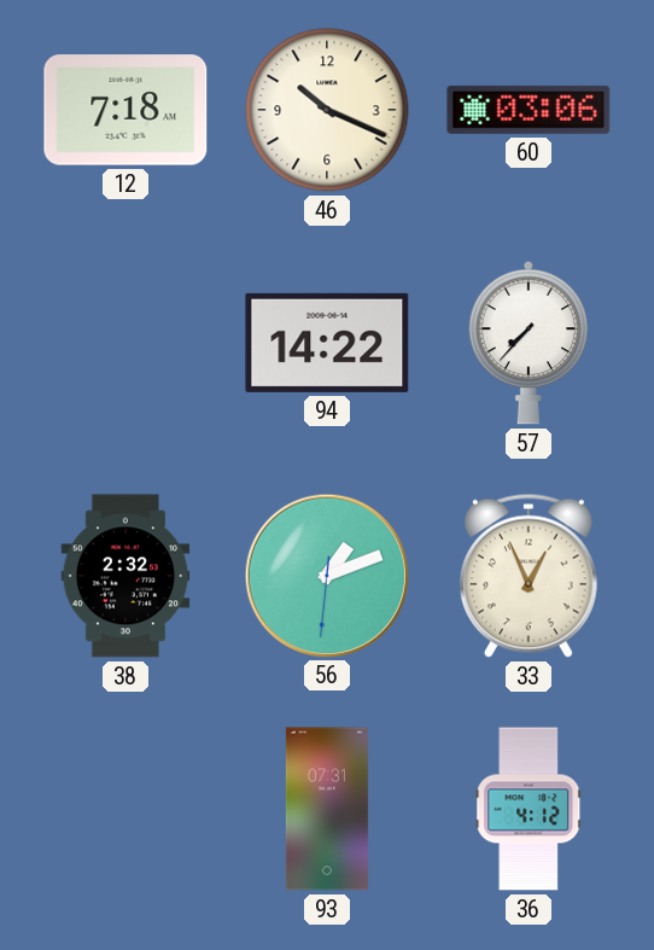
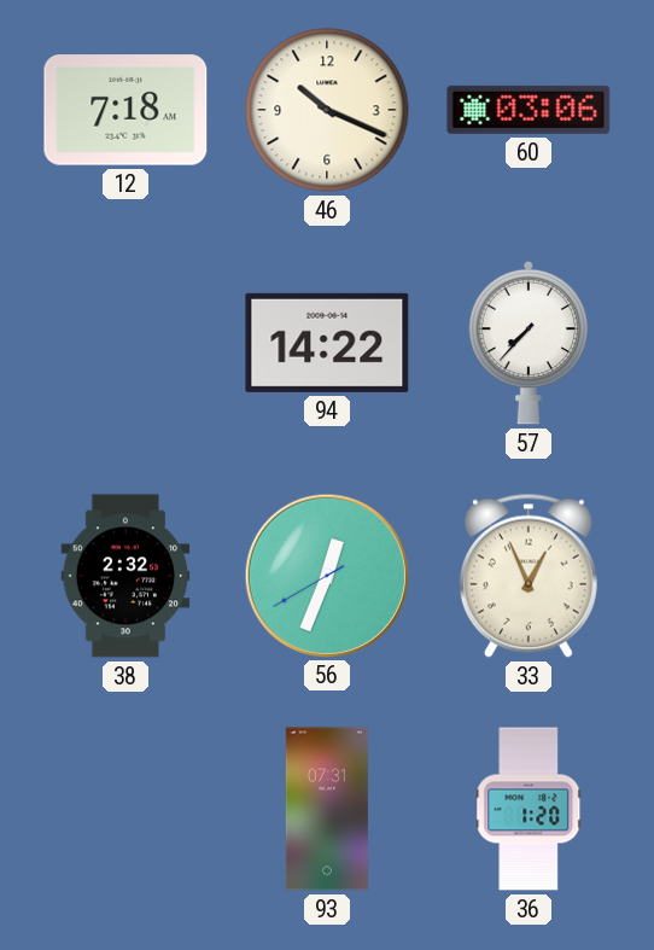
56: 1:11 -> 12:33 (326, 575)
36: 4:12 -> 1:20 (529, 809)
